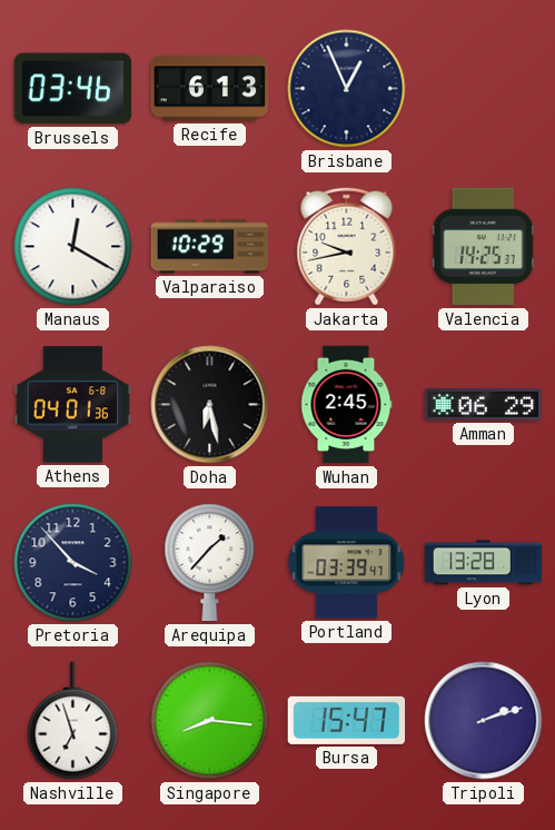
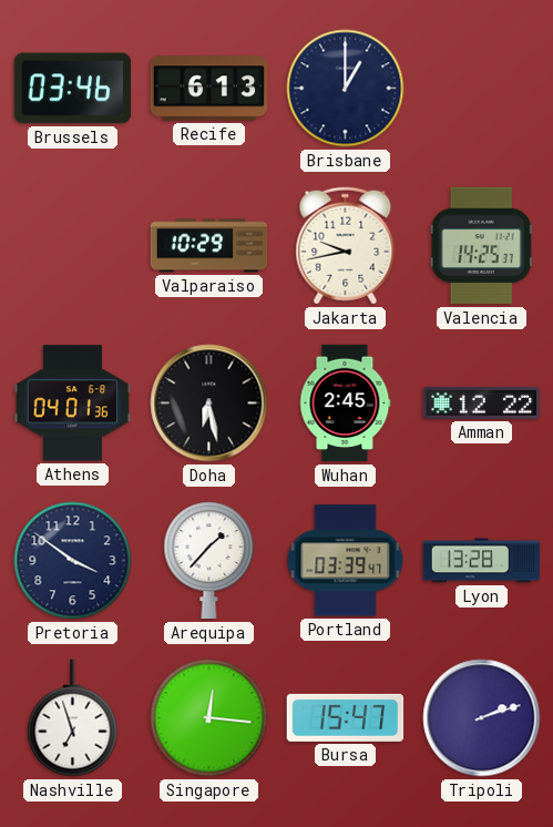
Brisbane: 12:56 -> 1:00 (346, 89)
Manaus: 12:20 -> none (73, 247)
Amman: 06:29 -> 12:22 (482, 402)
Pretoria: 3:53 -> 3:51 (73, 561)
Singapore: 8:16 -> 12:16 (209, 718)
